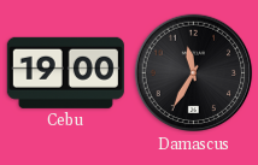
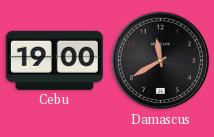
Damascus: 11:35 -> 11:40 (161, 61)
